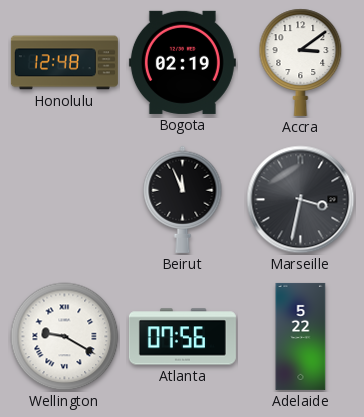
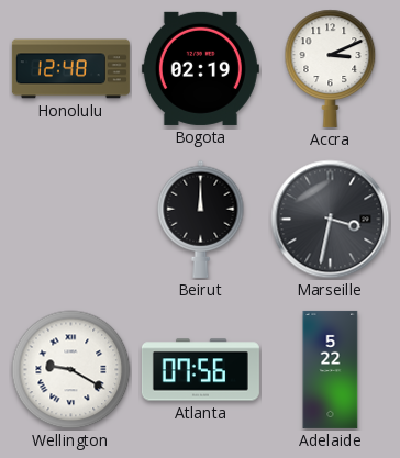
Accra: 3:09 -> 3:11 (331, 68)
Beirut: 11:56 -> 12:00 (201, 219)
